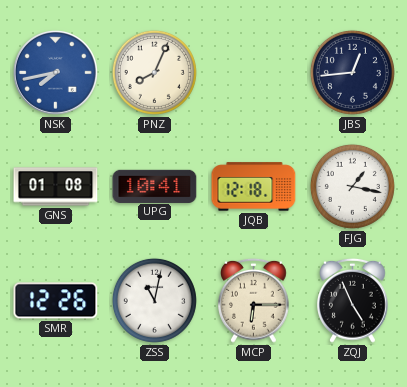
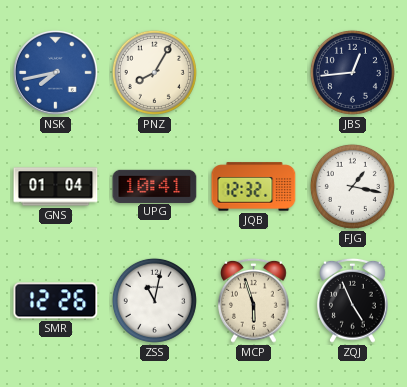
PNZ: 8:04 -> 8:05 (154, 72)
GNS: 01:08 -> 01:04 (56, 187)
JQB: 12:18 -> 12:32 (254, 187)
MCP: 6:15 -> 5:57 (254, 300)
